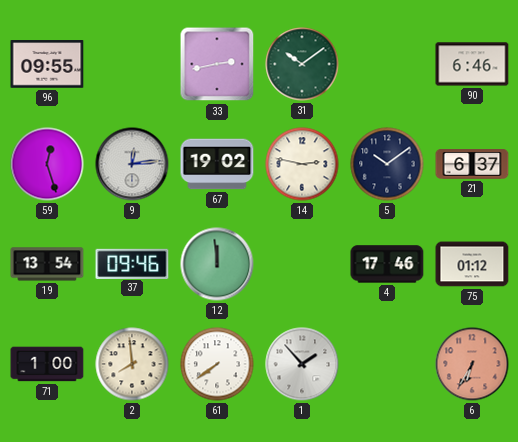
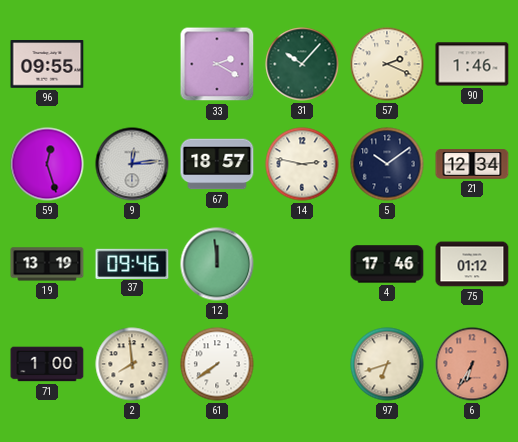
33: 2:43 -> 2:20 (217, 64)
31: 10:09 -> 10:07 (302, 64)
57: none -> 2:19 (387, 64)
90: 6:46 -> 1:46 (472, 64)
67: 19:02 -> 18:57 (217, 164)
21: 6:37 -> 12:34 (472, 165)
19: 13:54 -> 13:19 (47, 264)
1: 1:53 -> none (302, 364)
97: none -> 6:42 (387, 364)
